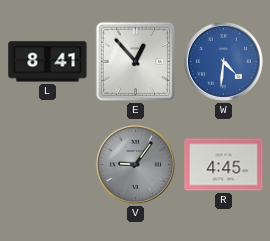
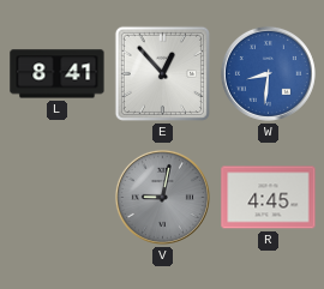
W: 4:31 -> 8:31 (268, 73)
V: 9:06 -> 9:02 (162, 197)
